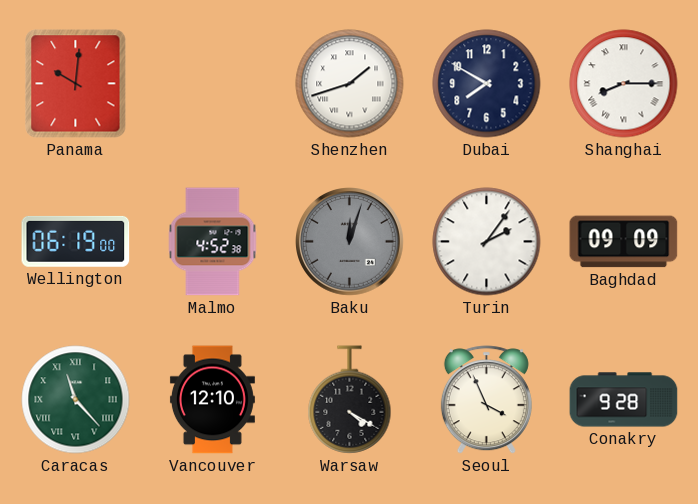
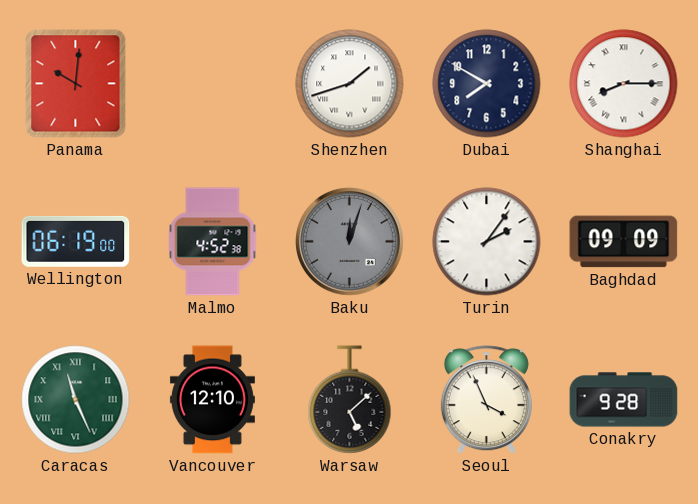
Caracas: 11:23 -> 11:26 (76, 400)
Warsaw: 4:20 -> 5:08 (350, 400)
